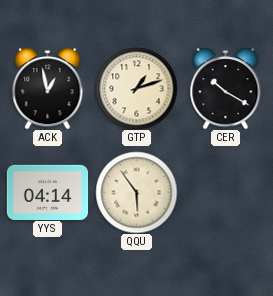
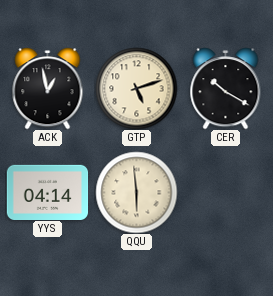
GTP: 1:12 -> 5:12 (136, 88)
QQU: 5:54 -> 5:59 (136, 192)
